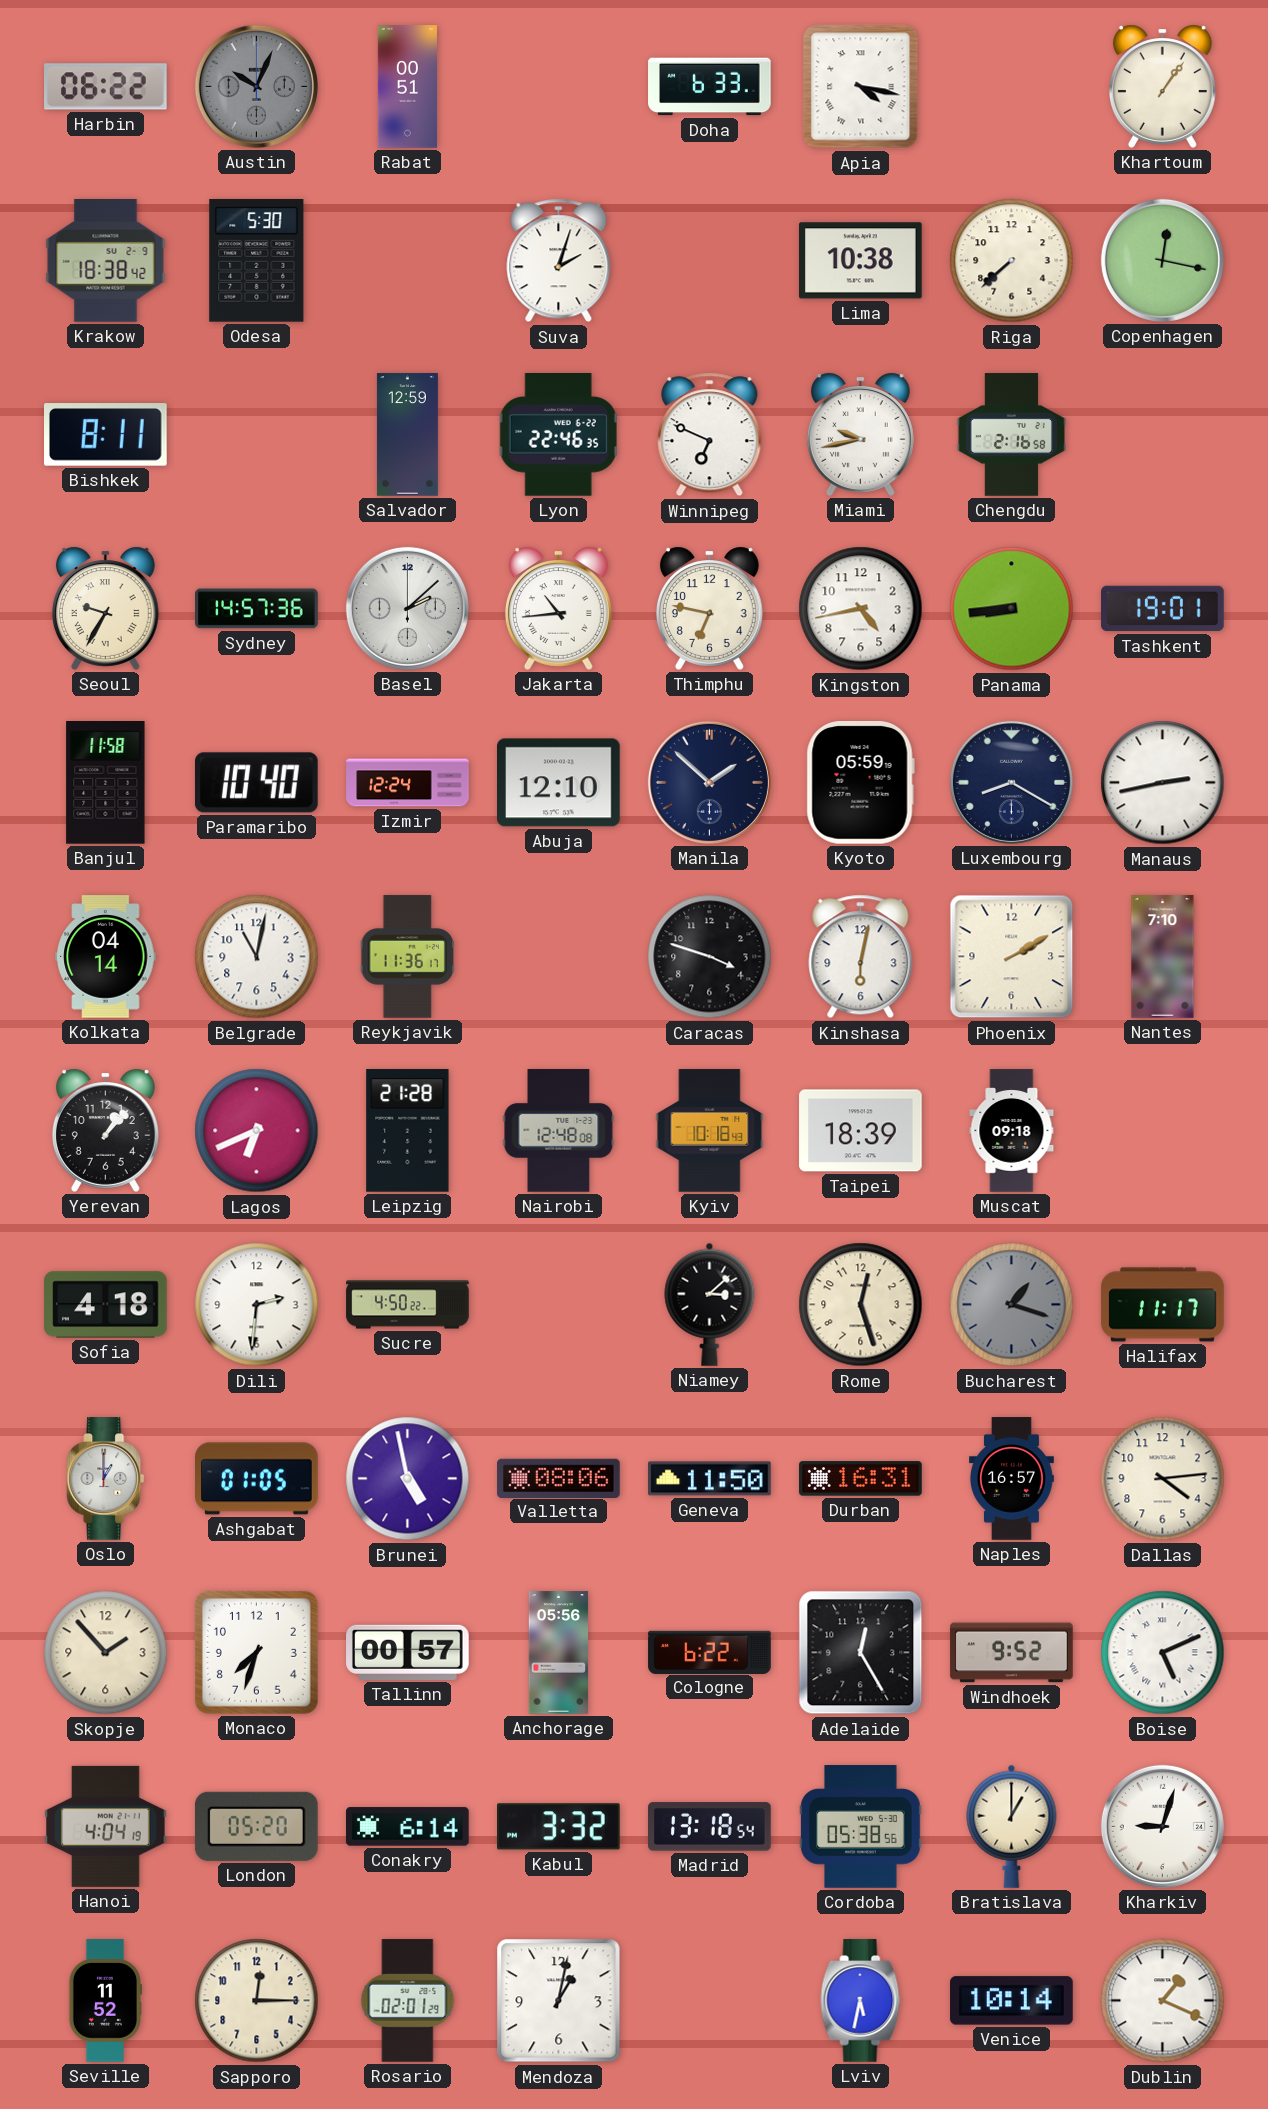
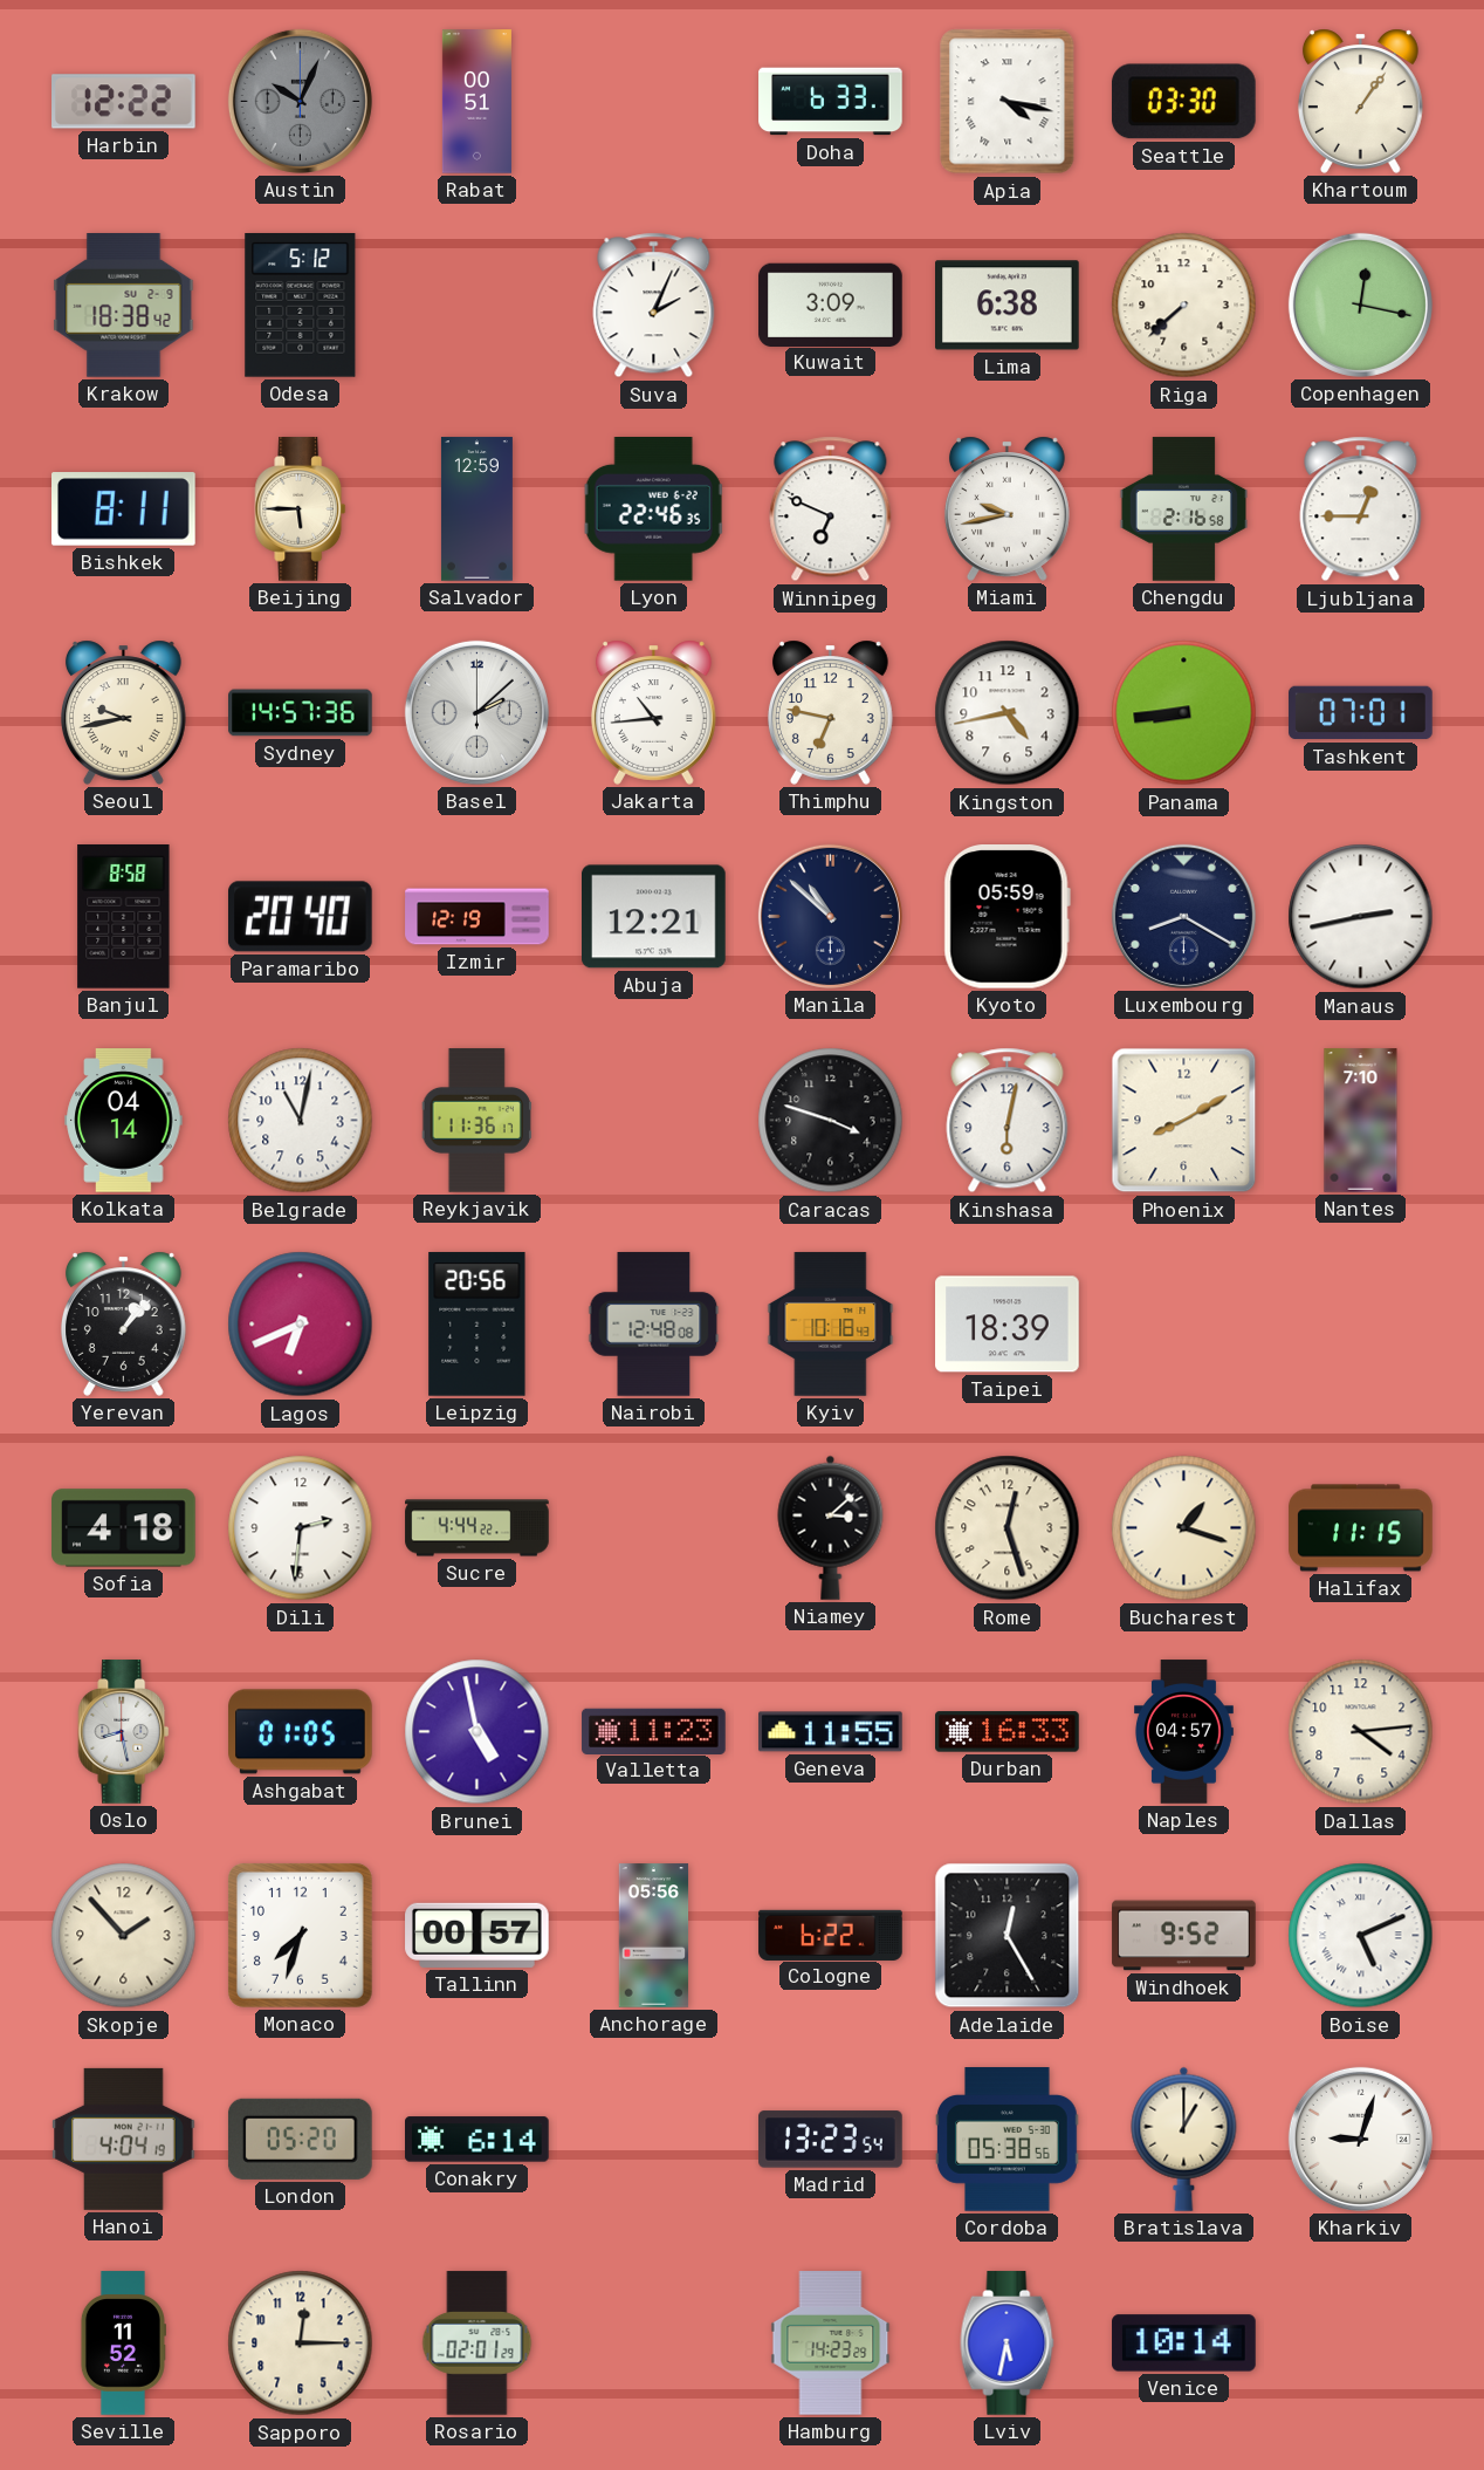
Harbin: 06:22 -> 12:22 (124, 102)
Seattle: none -> 03:30 (1183, 102)
Odesa: 5:30 -> 5:12 (301, 306)
Suva: 2:03 -> 2:04 (654, 306)
Kuwait: none -> 3:09 (831, 305)
Lima: 10:38 -> 6:38 (1008, 306)
Beijing: none -> 5:45 (301, 509)
Ljubljana: none -> 12:45 (1361, 509)
Seoul: 9:35 -> 9:43 (123, 712)
Tashkent: 19:01 -> 07:01 (1361, 713)
Banjul: 11:58 -> 8:58 (124, 917)
Paramaribo: 10:40 -> 20:40 (301, 917)
Izmir: 12:24 -> 12:19 (478, 917)
Abuja: 12:10 -> 12:21 (654, 917)
Manila: 1:52 -> 10:52 (830, 916)
Phoenix: 2:10 -> 8:10 (1184, 1121)
Leipzig: 21:28 -> 20:56 (478, 1325)
Muscat: 09:18 -> none (1012, 1131)
Sucre: 4:50 -> 4:44 (478, 1528)
Bucharest dial: grey -> cream (1184, 1528)
Halifax: 11:17 -> 11:15 (1361, 1528)
Oslo: 1:00 -> 8:28 (124, 1732)
Valletta: 08:06 -> 11:23 (654, 1731)
Geneva: 11:50 -> 11:55 (831, 1732)
Durban: 16:31 -> 16:33 (1008, 1732)
Naples: 16:57 -> 04:57 (1184, 1732)
Kabul: 3:32 -> none (559, 1827)
Madrid: 13:18 -> 13:23 (831, 2140)
Mendoza: 1:02 -> none (559, 2001)
Hamburg: none -> 14:23 (831, 2344)
Dublin: 1:19 -> none (1163, 2001)
